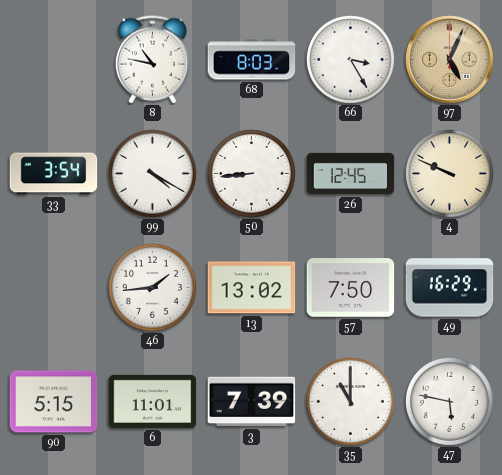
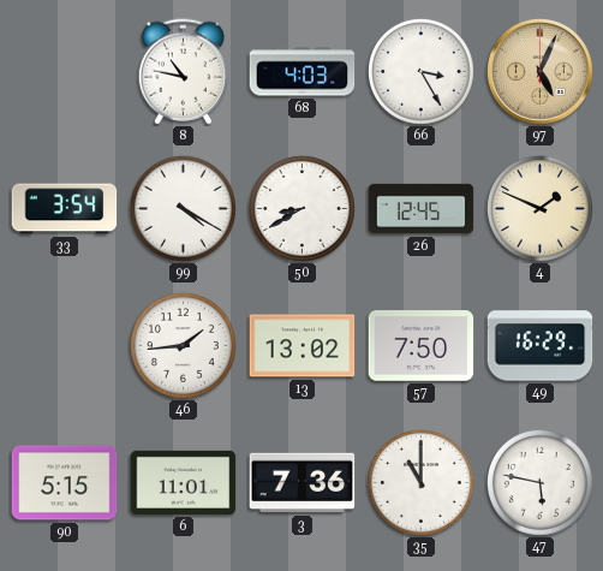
68: 8:03 -> 4:03 (303, 72)
50: 8:44 -> 8:40 (303, 209)
4: 9:49 -> 1:49 (541, 209)
3: 7:39 -> 7:36 (303, 483)
